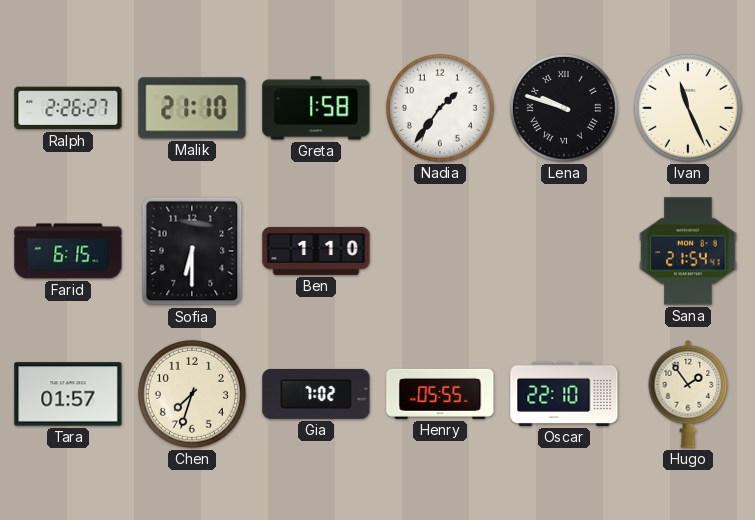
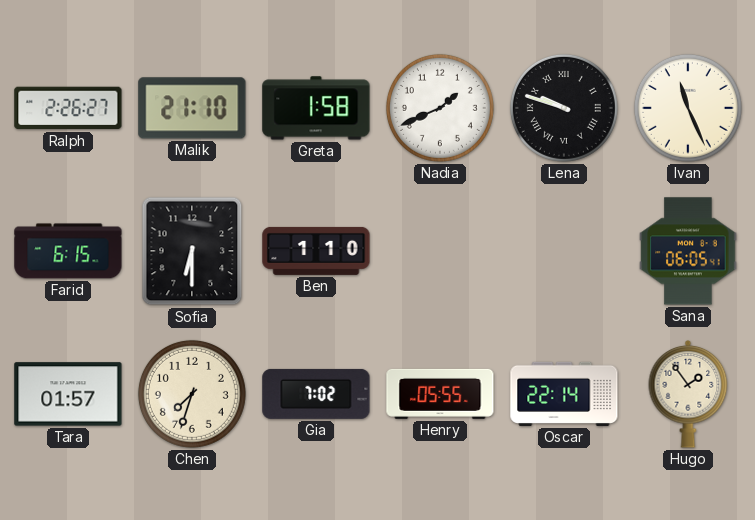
Nadia: 1:36 -> 1:41 (440, 108)
Sana: 21:54 -> 06:05 (688, 251)
Oscar: 22:10 -> 22:14 (564, 394)
